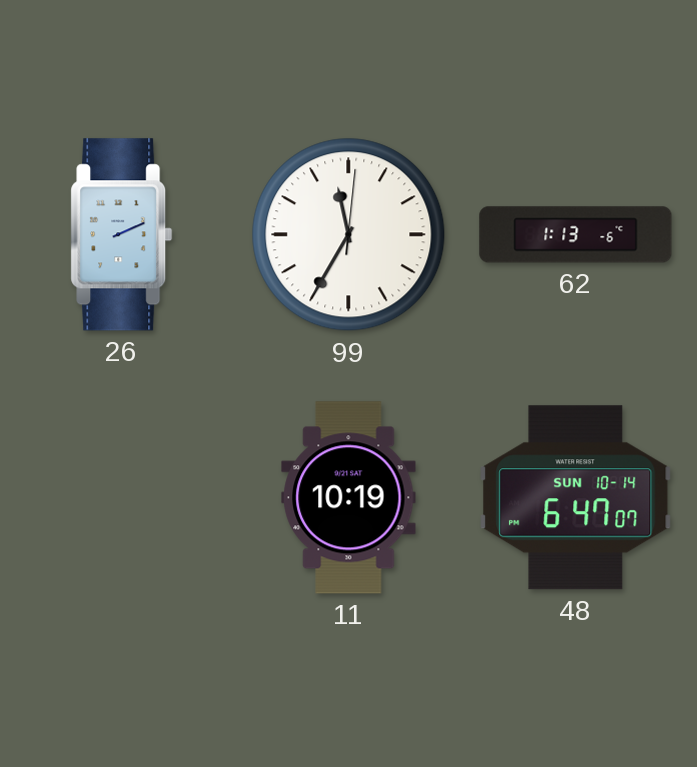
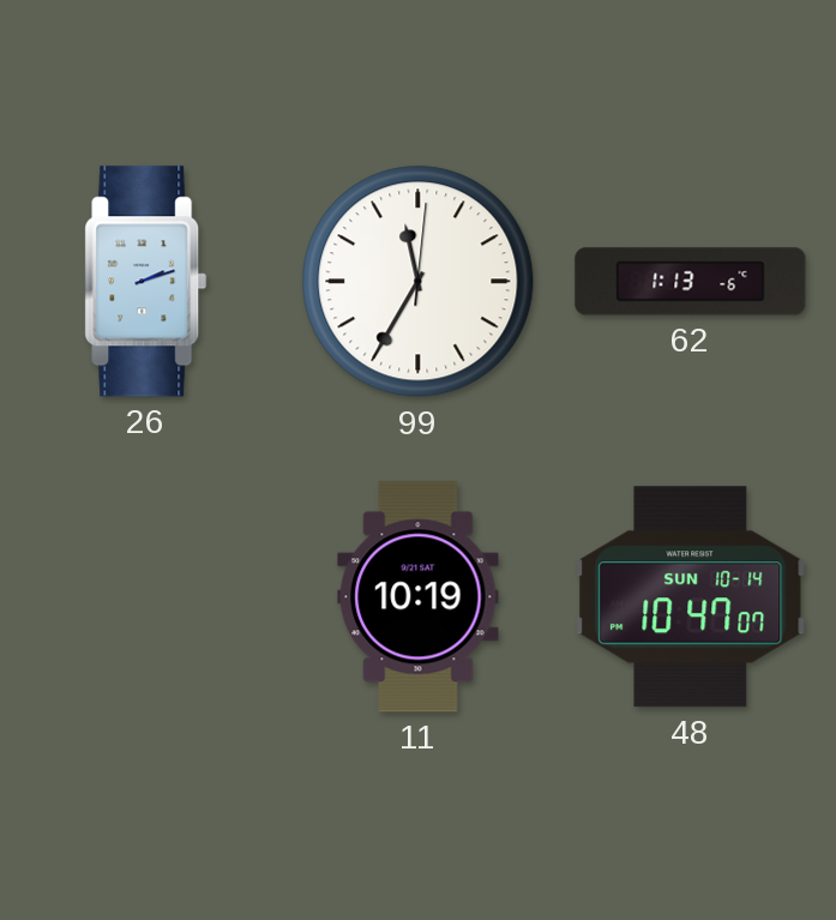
26: 2:11 -> 2:12 (146, 282)
48: 6:47 -> 10:47 (691, 597)
